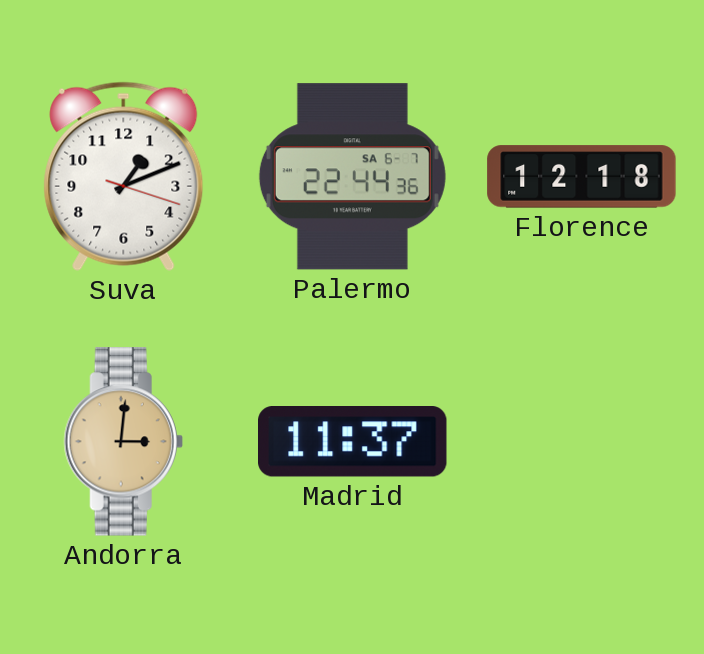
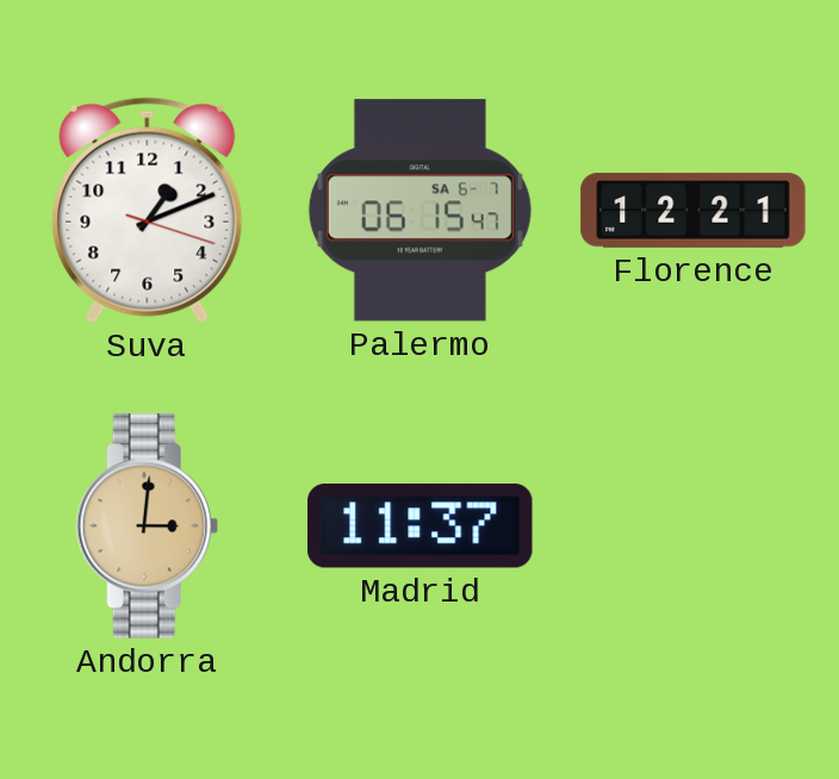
Palermo: 22:44 -> 06:15 (419, 211)
Florence: 12:18 -> 12:21 (694, 211)
